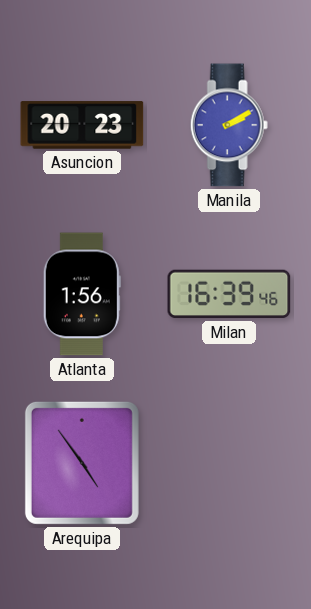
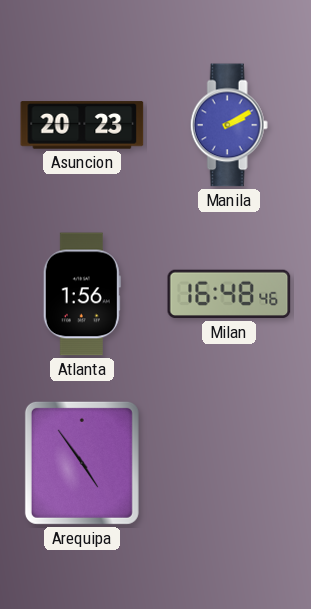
Milan: 16:39 -> 16:48 (229, 294)
